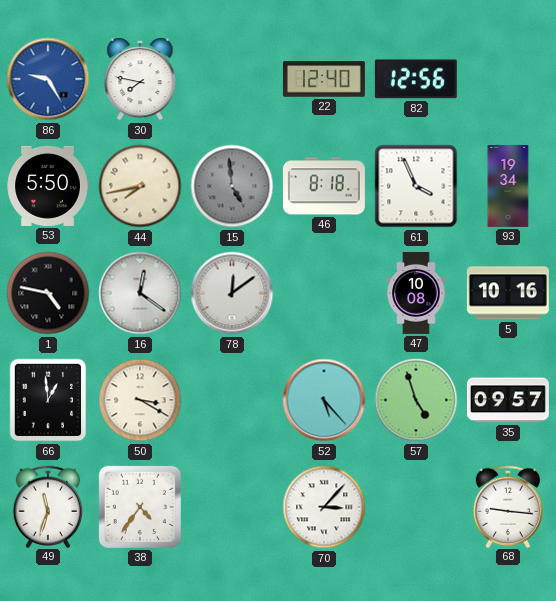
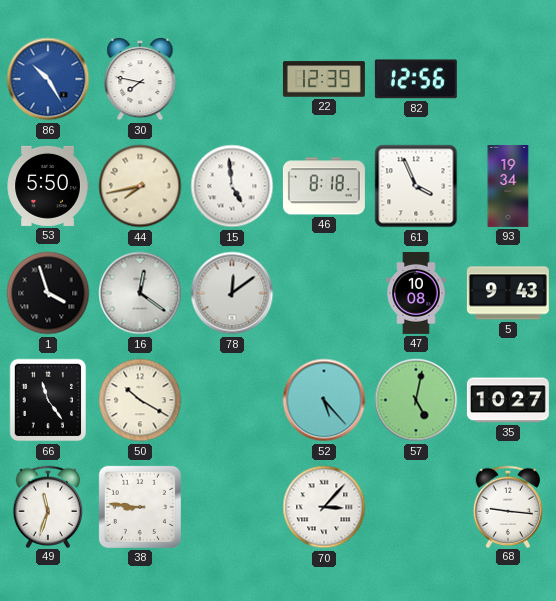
86: 9:25 -> 10:25 (48, 79)
22: 12:40 -> 12:39 (324, 79)
15 dial: grey -> white (232, 186)
1: 4:47 -> 3:57 (48, 293)
5: 10:16 -> 9:43 (508, 293)
66: 12:59 -> 11:24 (48, 400)
50: 3:20 -> 10:20 (140, 400)
57: 4:57 -> 5:02 (416, 400)
35: 09:57 -> 10:27 (508, 400)
38: 4:36 -> 8:46 (140, 507)
